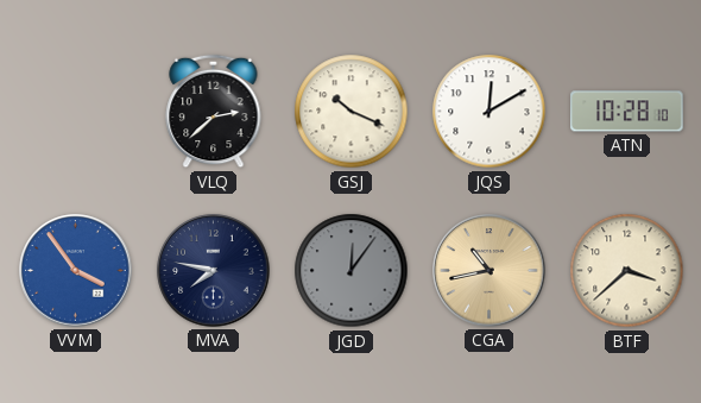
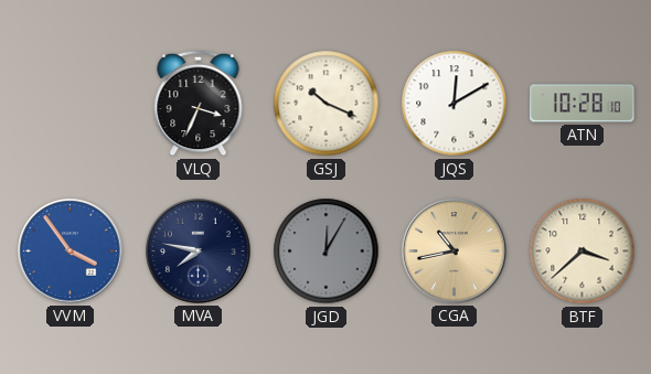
VLQ: 2:38 -> 3:34 (199, 104)
JGD: 12:06 -> 12:05 (327, 252)
